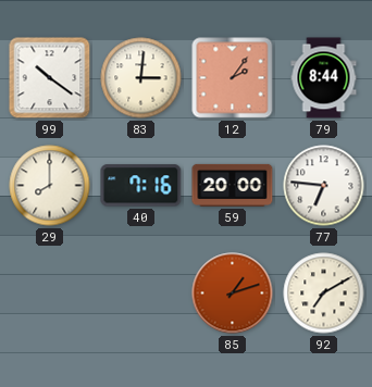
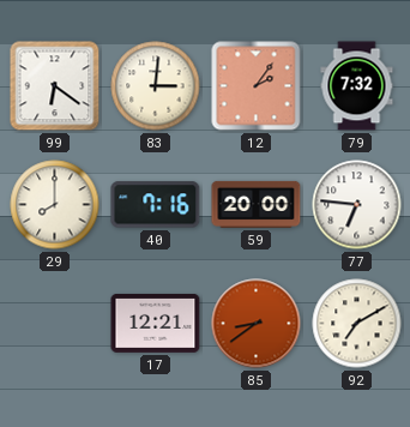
99: 10:21 -> 6:21 (55, 86)
79: 8:44 -> 7:32 (357, 86)
17: none -> 12:21 (156, 323)
85: 1:12 -> 8:39 (257, 324)
